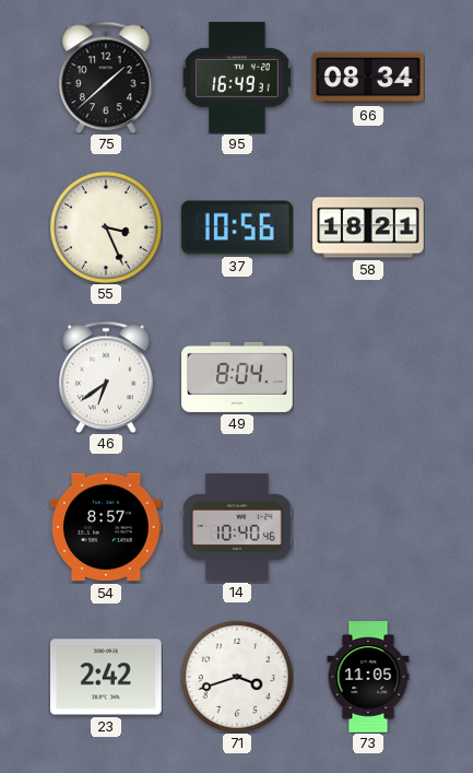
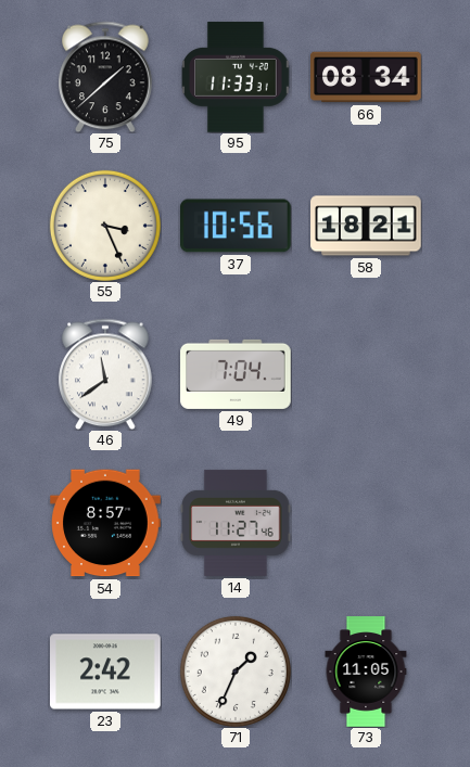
95: 16:49 -> 11:33 (236, 77)
46: 6:39 -> 11:39 (105, 374)
49: 8:04 -> 7:04 (236, 374)
14: 10:40 -> 11:27 (236, 523)
71: 3:42 -> 1:34 (236, 672)
